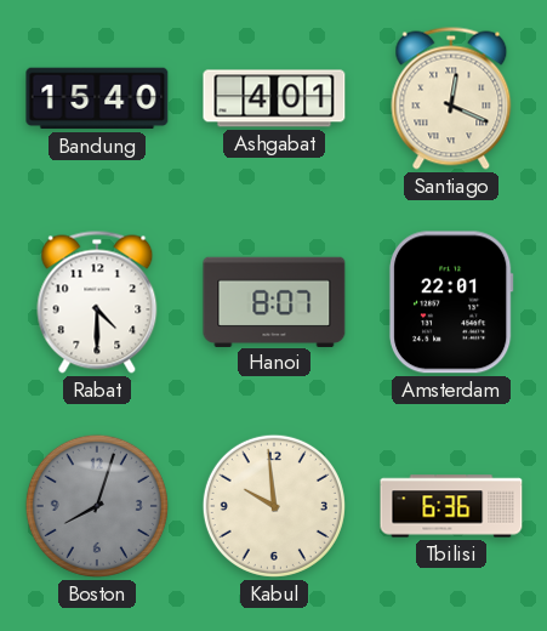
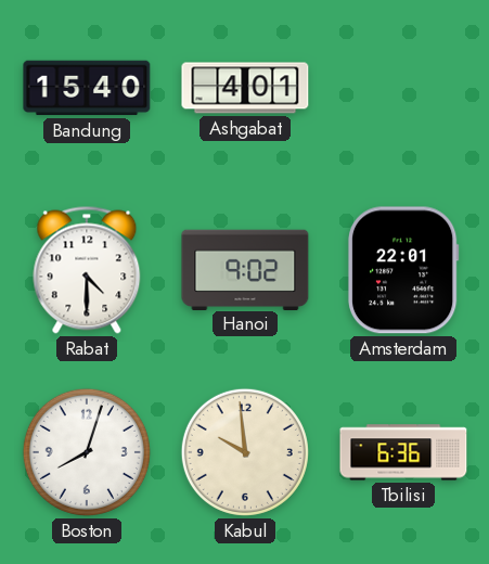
Santiago: 12:19 -> none (451, 98)
Hanoi: 8:07 -> 9:02 (245, 269)
Boston dial: grey -> white (87, 452)
